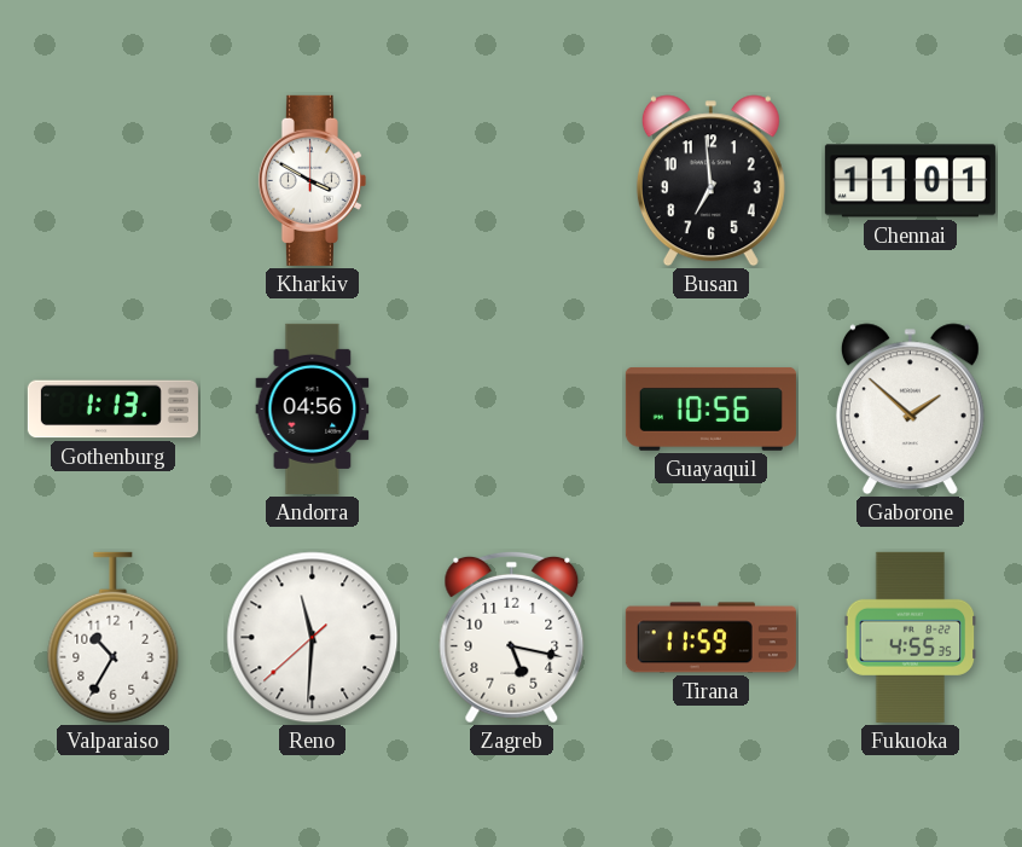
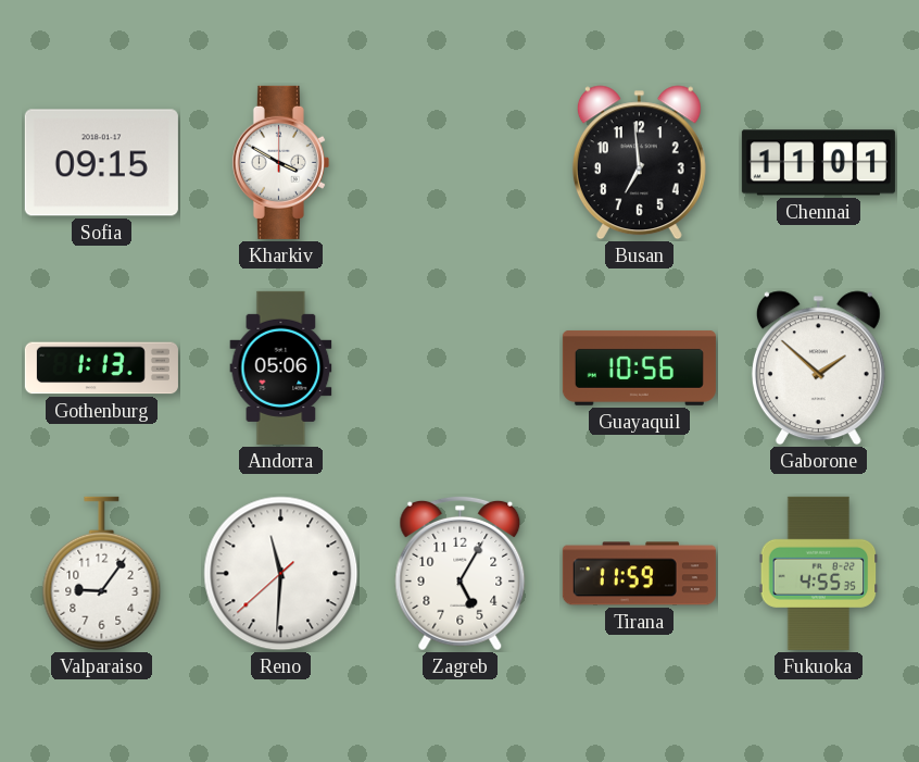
Sofia: none -> 09:15 (101, 163)
Andorra: 04:56 -> 05:06 (281, 367)
Valparaiso: 10:35 -> 9:06 (102, 574)
Zagreb: 5:17 -> 5:05 (461, 573)
